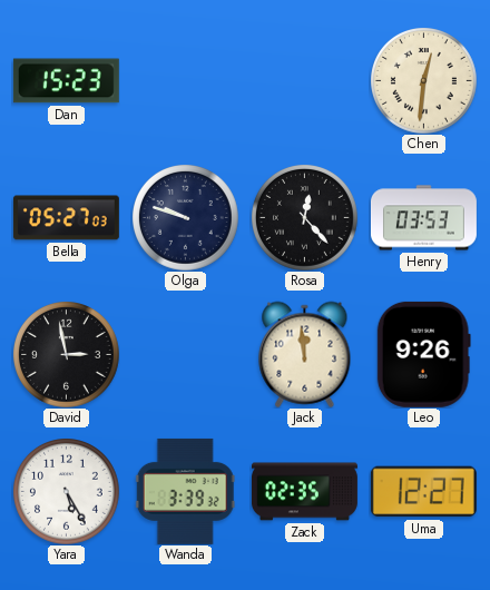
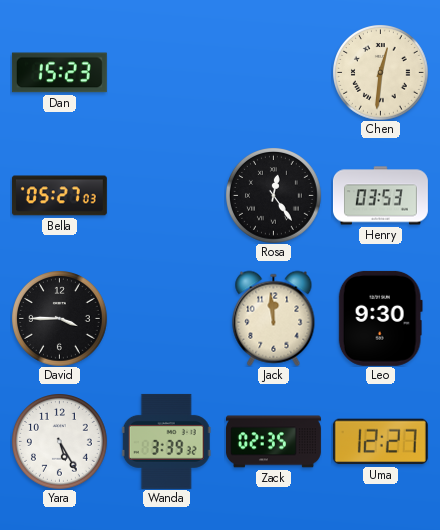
Olga: 9:48 -> none (186, 218)
Rosa: 12:23 -> 12:24 (274, 196)
David: 2:58 -> 3:45 (60, 319)
Leo: 9:26 -> 9:30 (380, 318)
